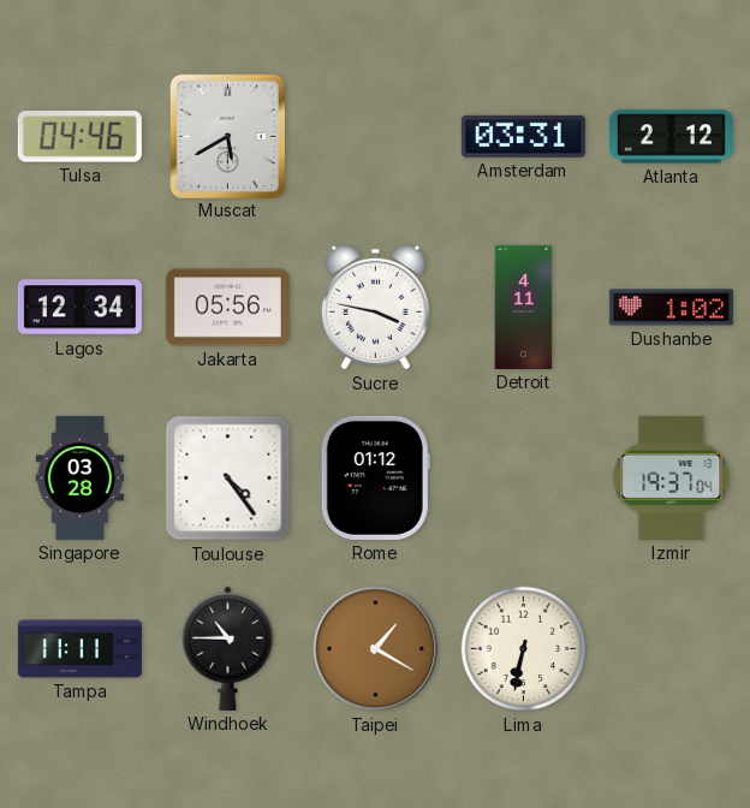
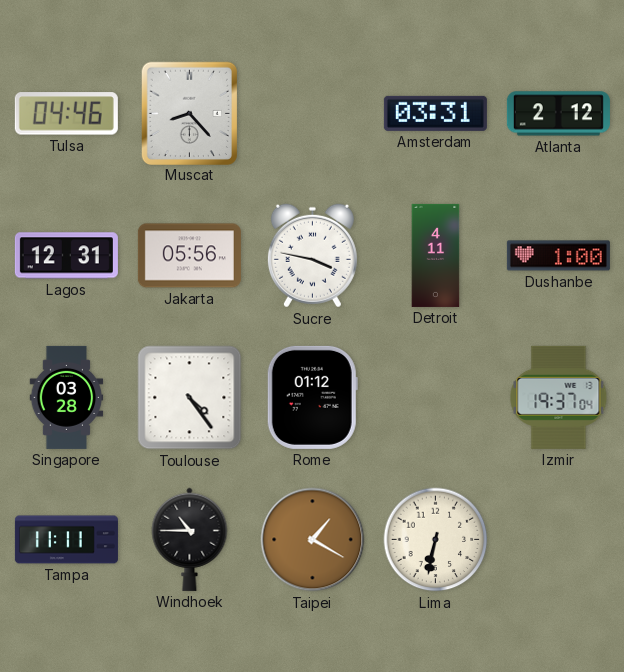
Muscat: 5:40 -> 8:23 (189, 113)
Lagos: 12:34 -> 12:31 (66, 256)
Dushanbe: 1:02 -> 1:00 (558, 256)
